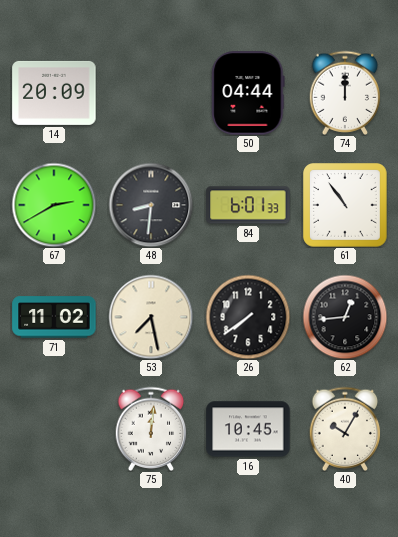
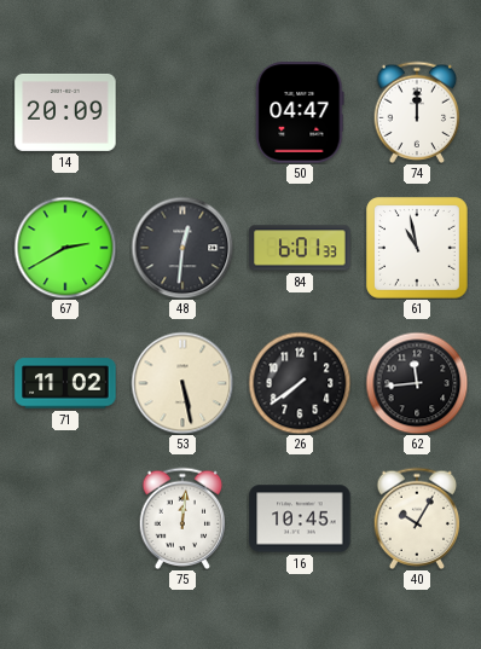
50: 04:44 -> 04:47 (300, 112)
48: 8:31 -> 12:31 (182, 248)
61: 10:54 -> 10:58 (418, 249)
53: 7:28 -> 5:28 (182, 383)
62: 12:44 -> 11:44 (417, 383)
